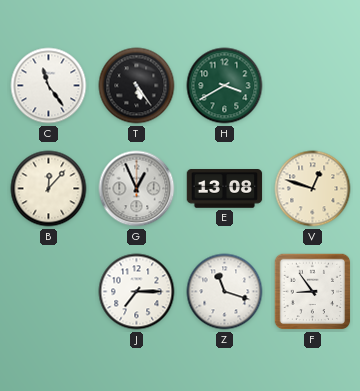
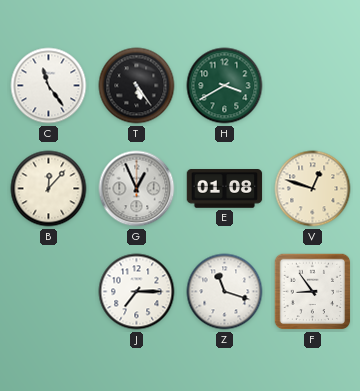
E: 13:08 -> 01:08 (225, 189)
